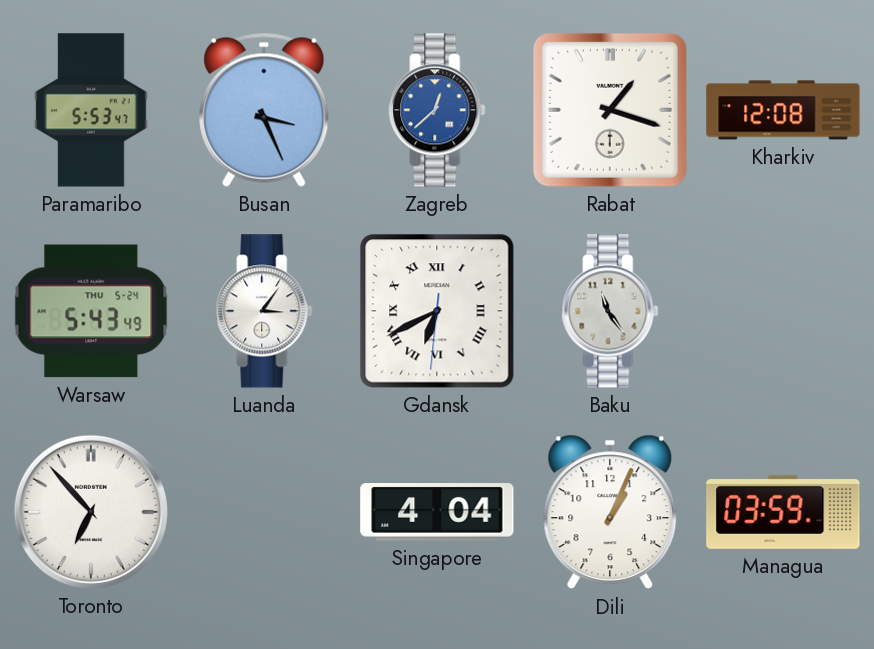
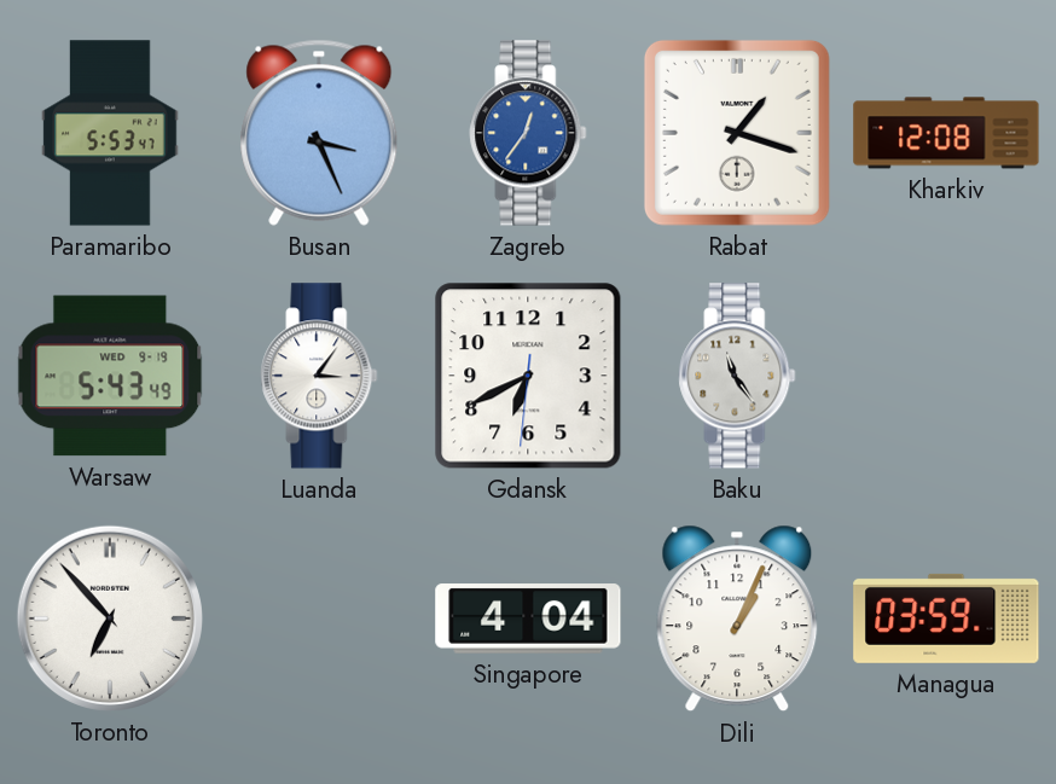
Zagreb: 12:38 -> 12:36 (528, 133)
Warsaw date: THU 5-24 -> WED 9-19 (110, 376)
Gdansk numerals: Roman -> Arabic (528, 376)
